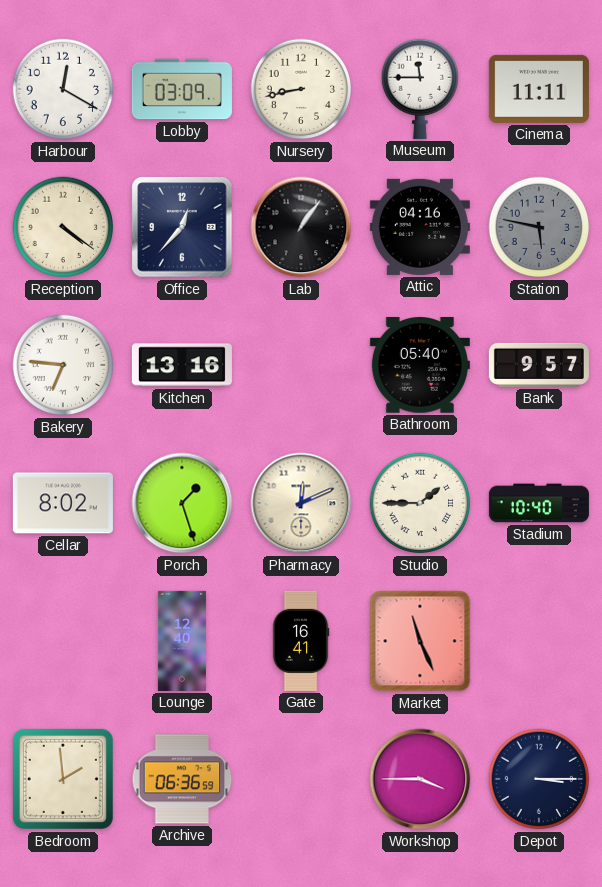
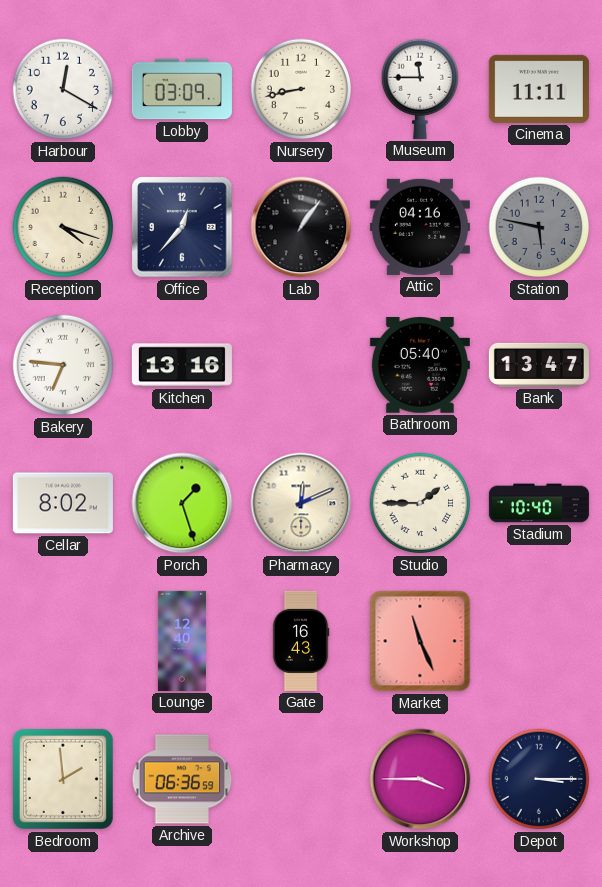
Reception: 4:21 -> 4:18 (63, 227)
Bank: 9:57 -> 13:47 (539, 365)
Gate: 16:41 -> 16:43 (301, 641)
